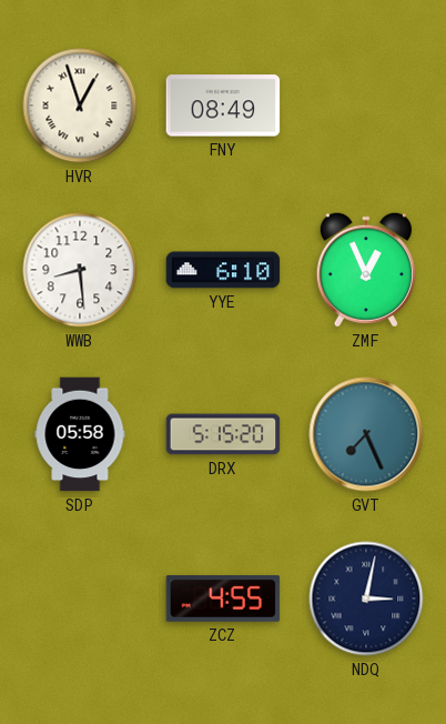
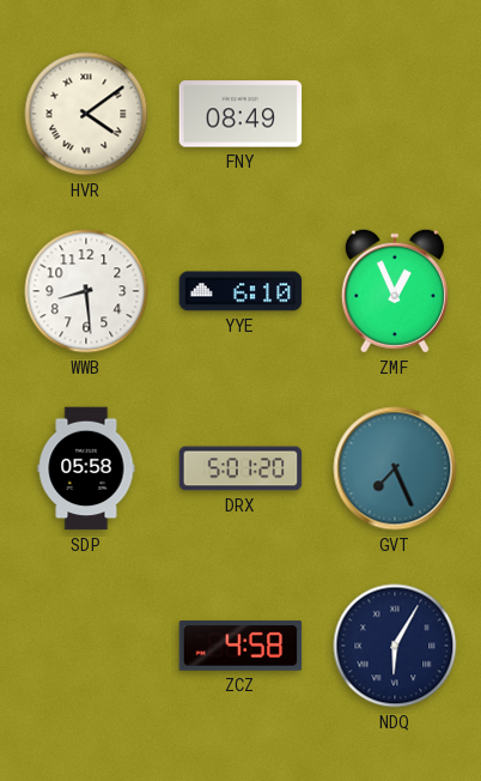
HVR: 12:57 -> 4:09 (86, 114)
DRX: 5:15 -> 5:01 (240, 468)
ZCZ: 4:55 -> 4:58 (240, 647)
NDQ: 3:02 -> 6:05 (395, 646)
